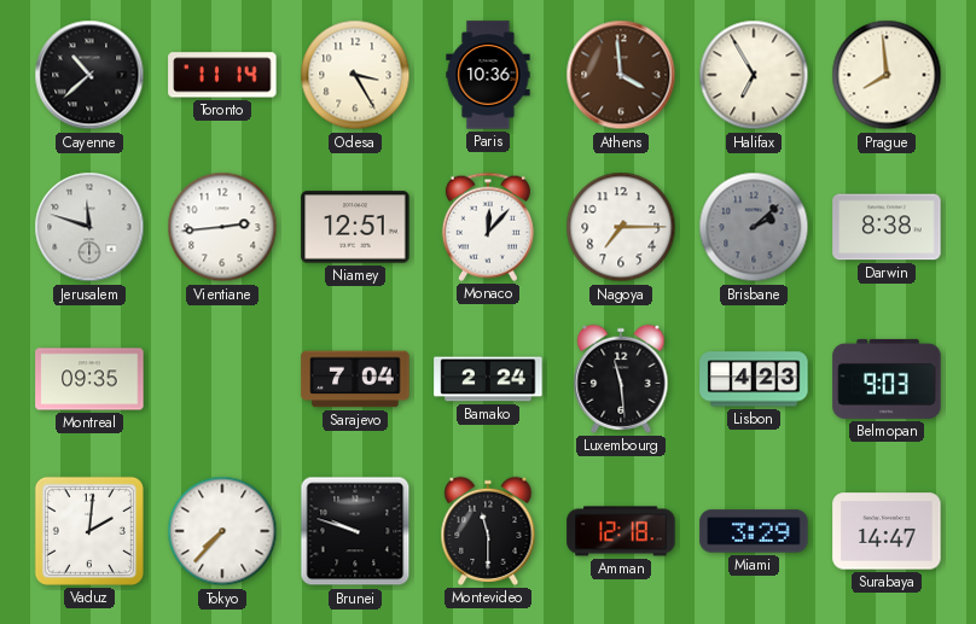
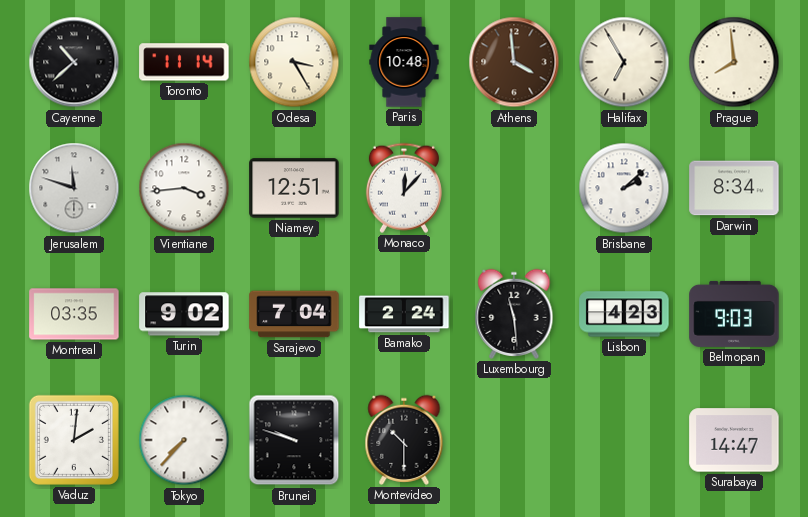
Paris: 10:36 -> 10:48 (404, 62)
Vientiane: 2:44 -> 3:44 (184, 188)
Nagoya: 7:15 -> none (621, 227)
Brisbane dial: grey -> white (624, 188)
Darwin: 8:38 -> 8:34 (734, 188)
Montreal: 09:35 -> 03:35 (74, 314)
Turin: none -> 9:02 (184, 314)
Montevideo: 11:30 -> 10:30 (404, 440)
Amman: 12:18 -> none (621, 531)
Miami: 3:29 -> none (754, 531)
